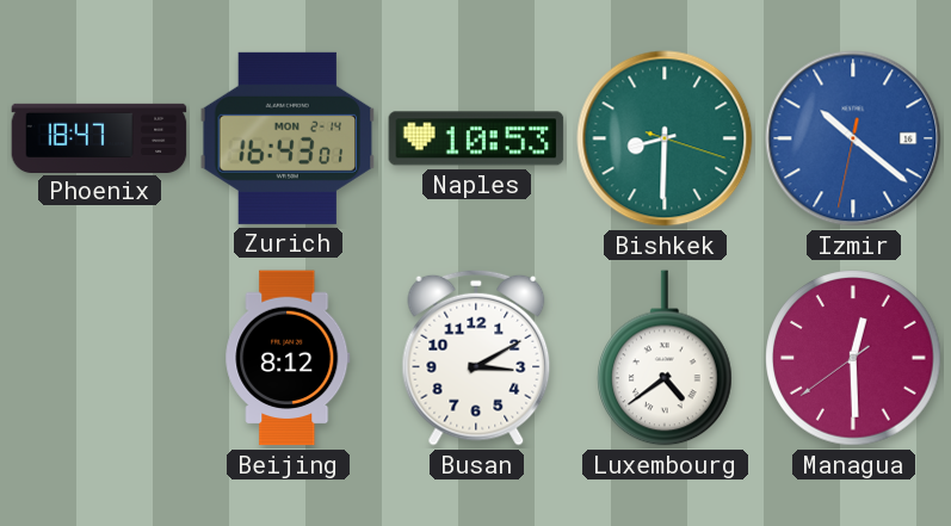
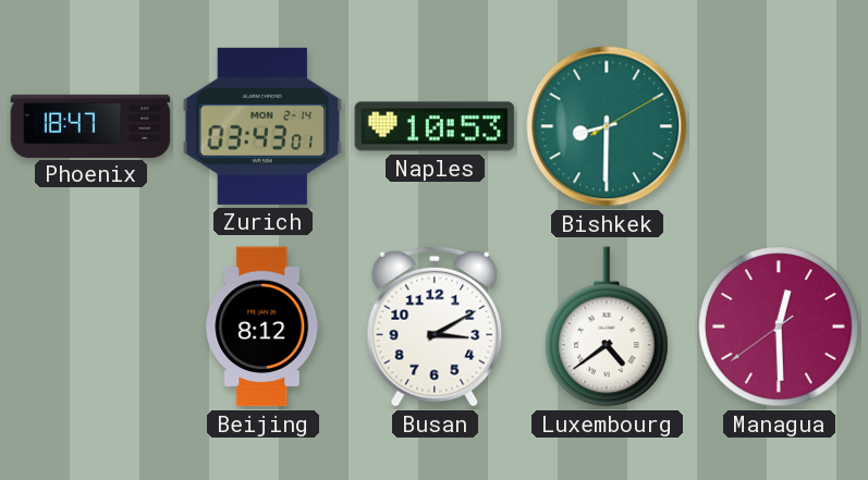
Zurich: 16:43 -> 03:43 (262, 126)
Bishkek: 8:30:18 -> 8:30:10 (607, 126)
Izmir: 10:21 -> none (853, 138)
